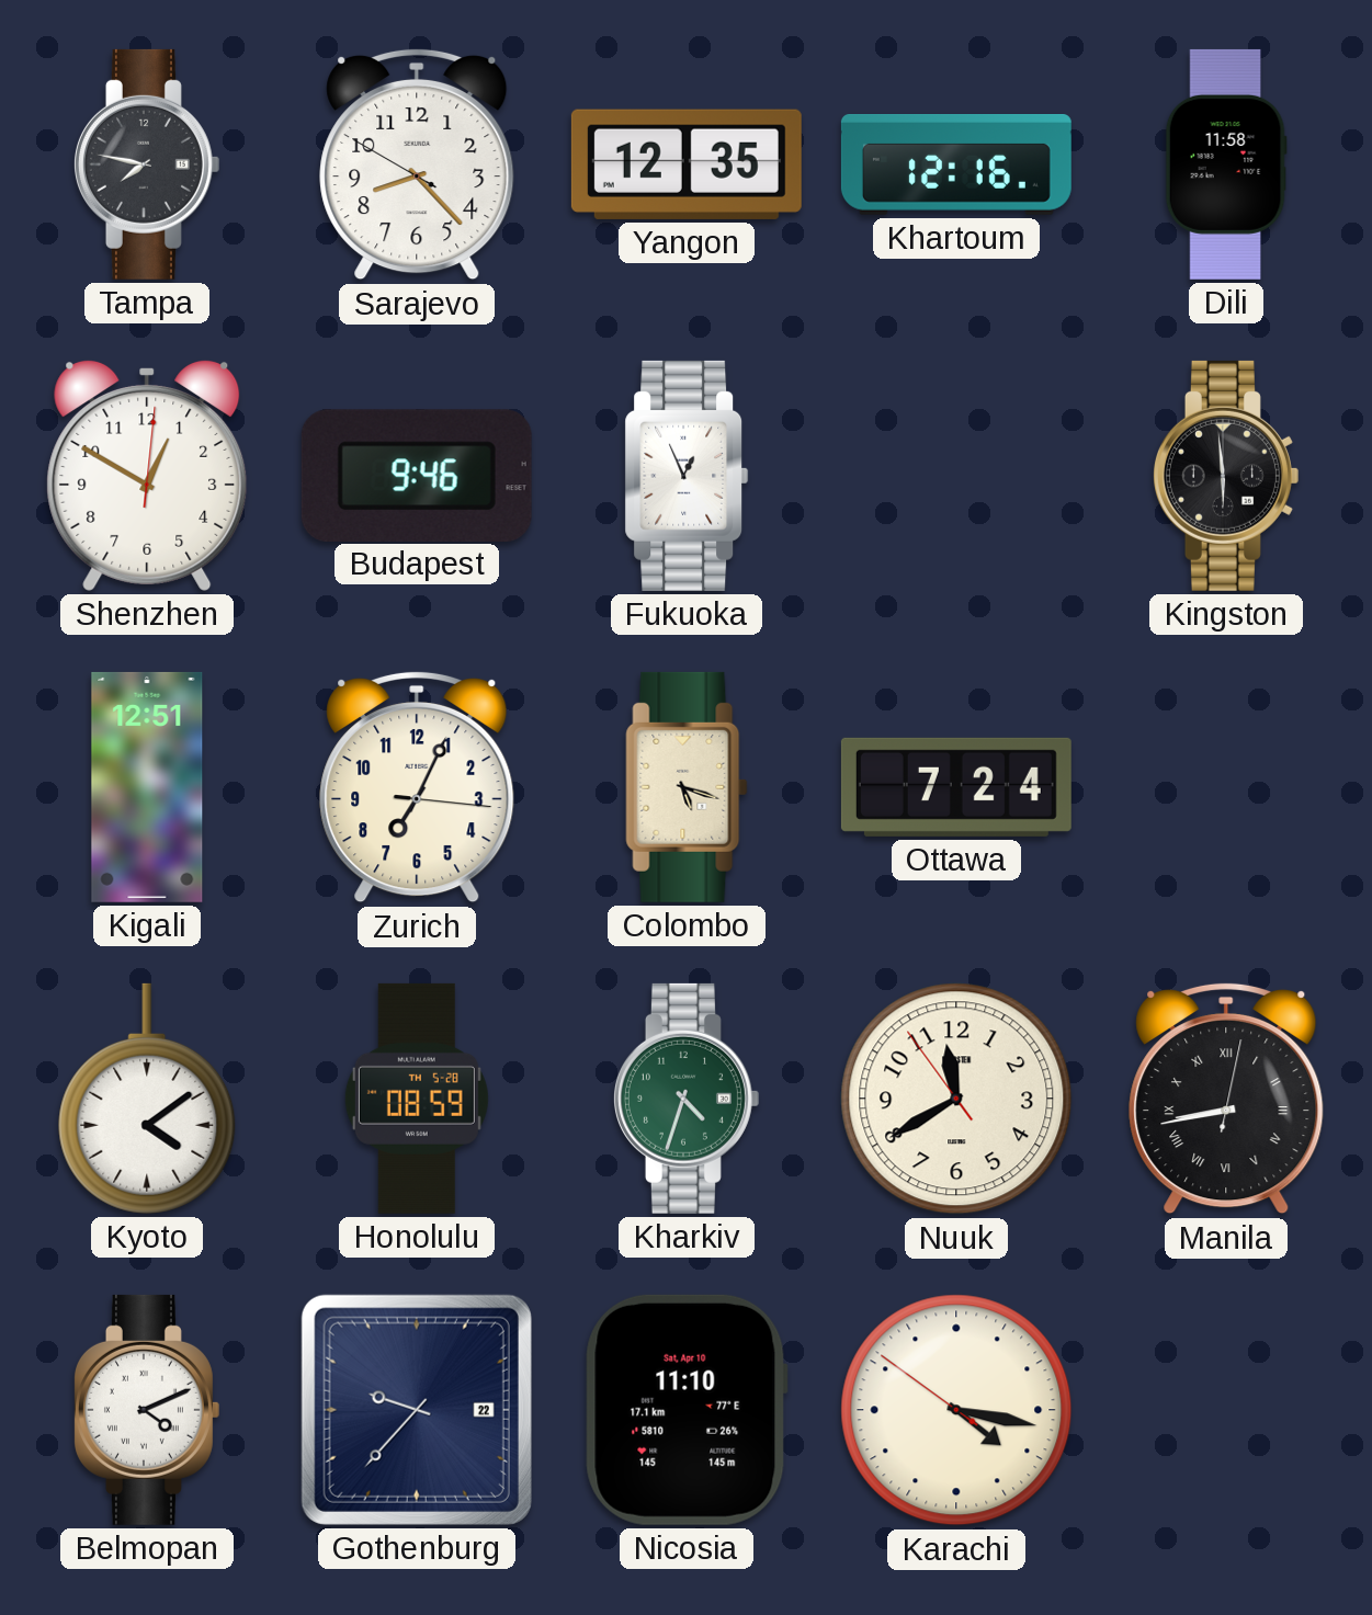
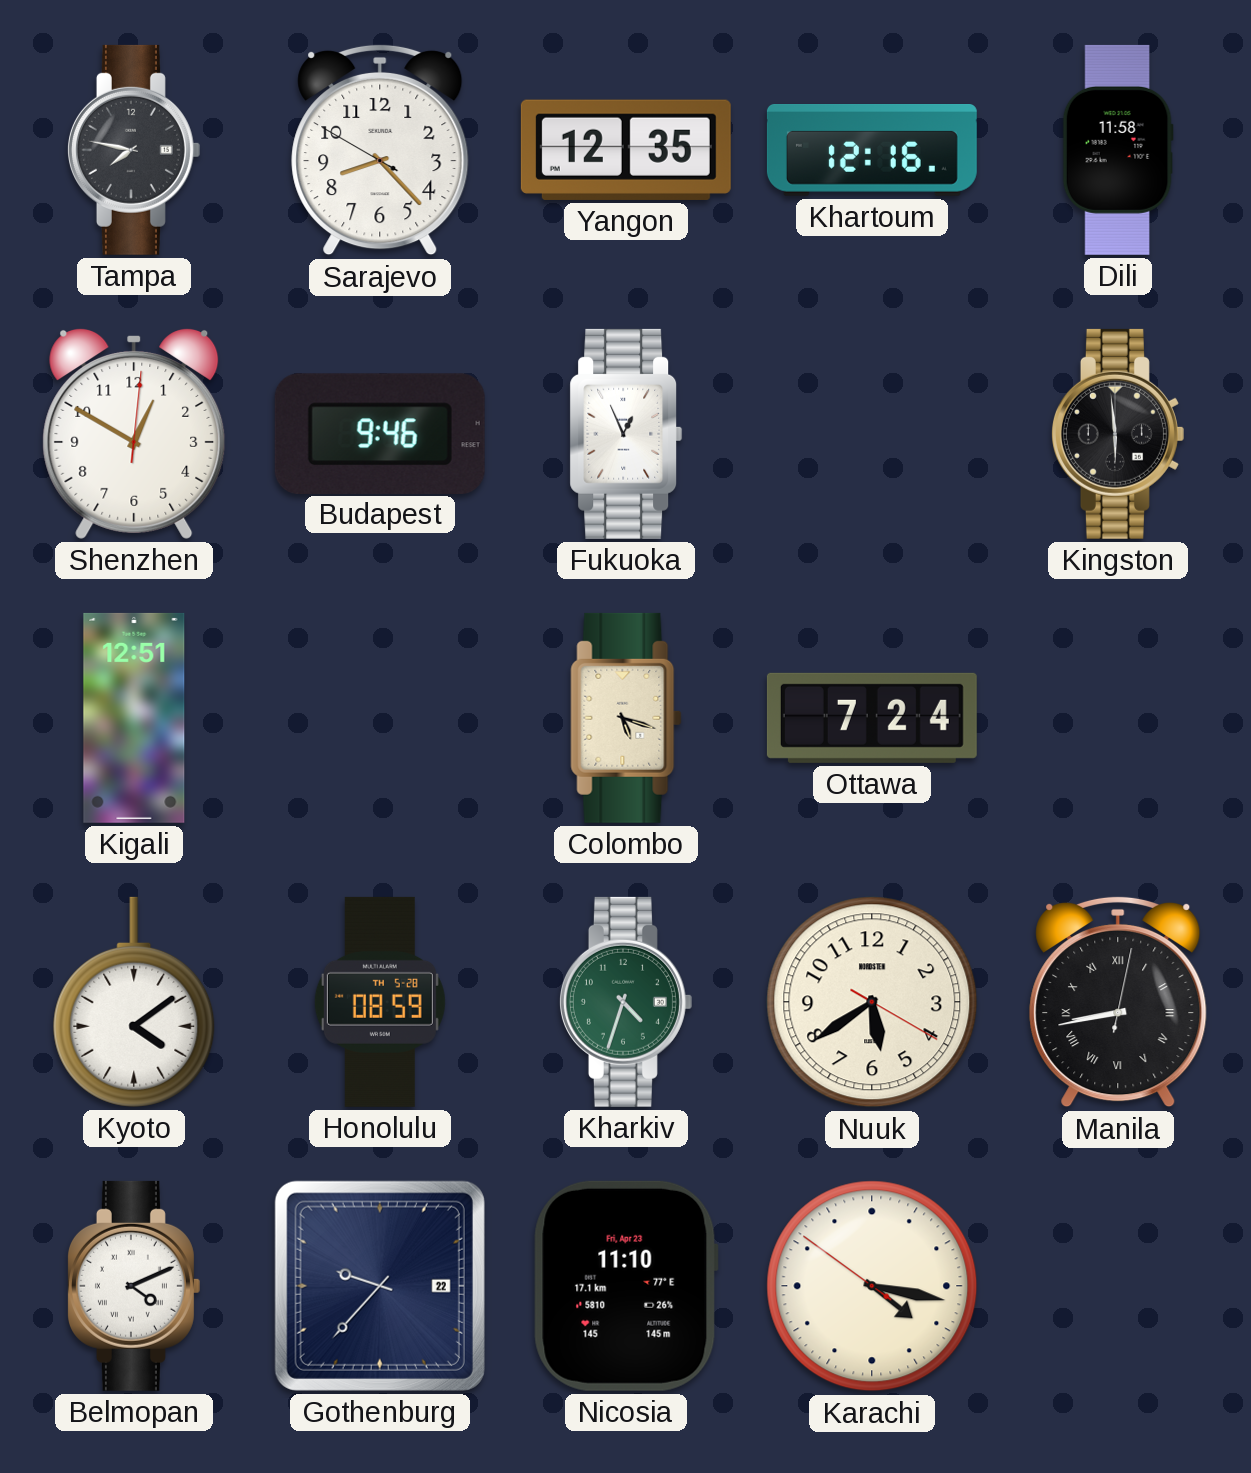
Zurich: 7:04 -> none (417, 787)
Nuuk: 11:39 -> 5:39 (872, 1002)
Nicosia date: Sat, Apr 10 -> Fri, Apr 23 (626, 1286)
